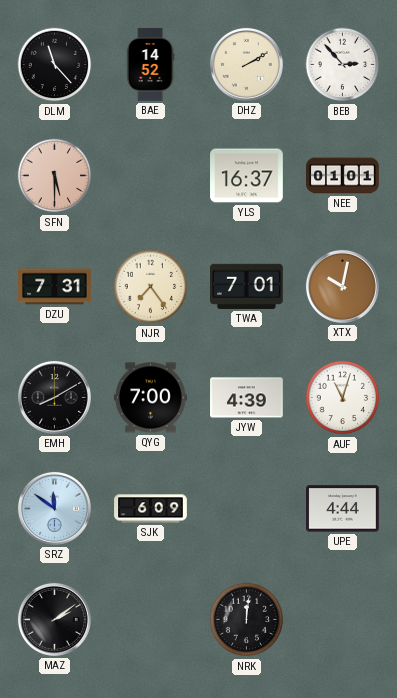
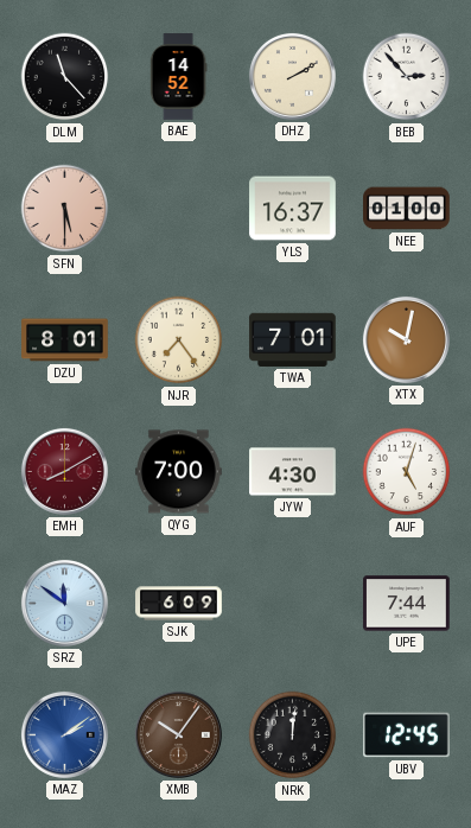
NEE: 01:01 -> 01:00 (407, 209)
DZU: 7:31 -> 8:01 (65, 340)
EMH dial: black -> burgundy (64, 471)
JYW: 4:39 -> 4:30 (293, 472)
AUF: 11:03 -> 5:03 (407, 472)
UPE: 4:44 -> 7:44 (407, 604)
MAZ dial: black -> blue (64, 734)
XMB: none -> 10:06 (178, 734)
UBV: none -> 12:45 (407, 735)
